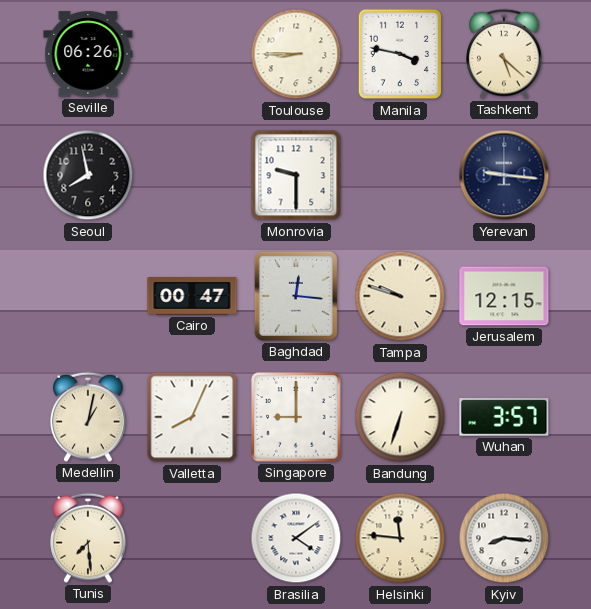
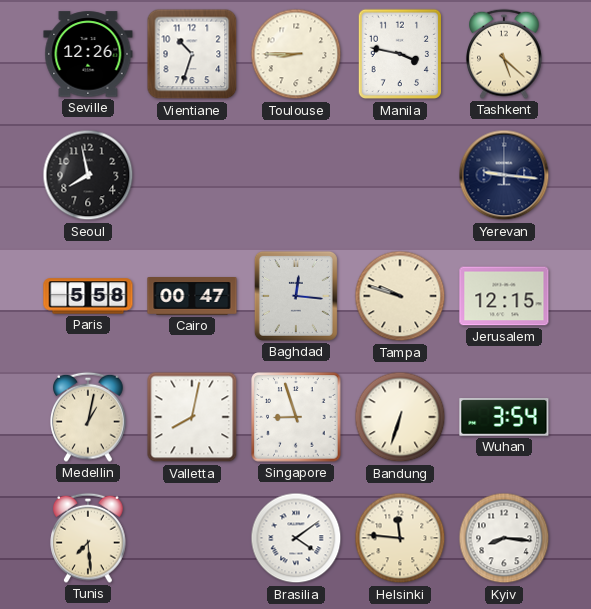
Seville: 06:26 -> 12:26 (88, 54)
Vientiane: none -> 10:33 (192, 54)
Monrovia: 9:30 -> none (296, 175)
Paris: none -> 5:58 (88, 296)
Valletta: 8:04 -> 8:02 (192, 417)
Singapore: 9:00 -> 8:57 (296, 417)
Wuhan: 3:57 -> 3:54 (504, 418)
